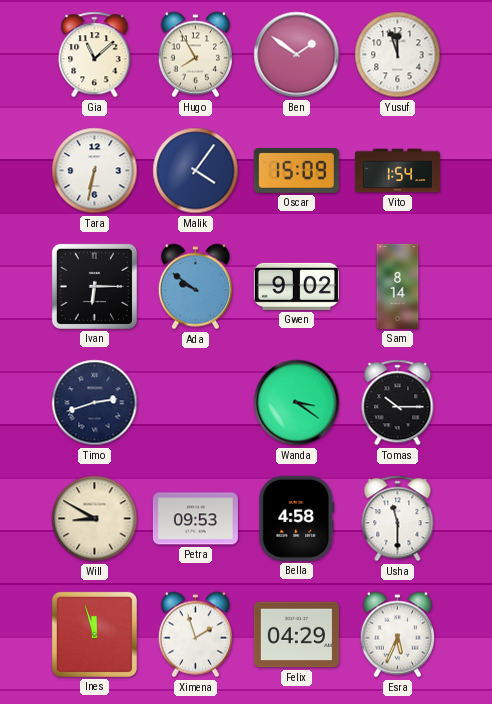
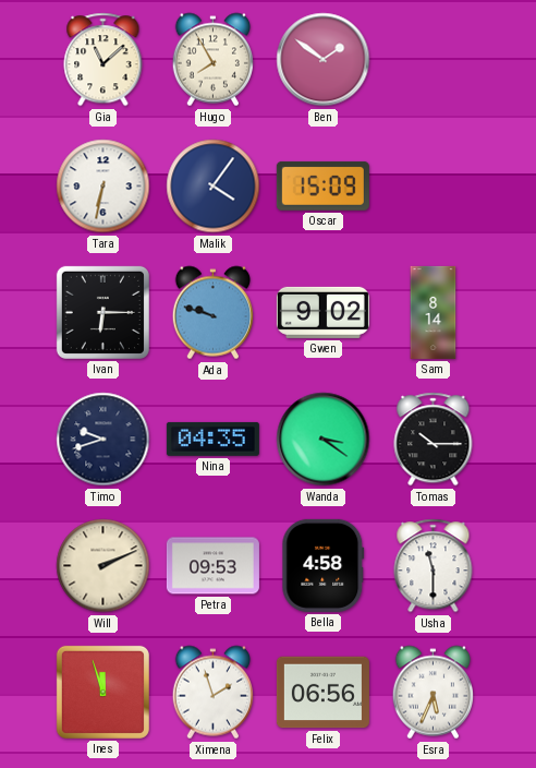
Yusuf: 11:57 -> none (398, 55)
Vito: 1:54 -> none (397, 171)
Ada: 9:51 -> 9:48 (212, 313)
Timo: 2:42 -> 9:42 (103, 440)
Nina: none -> 04:35 (212, 439)
Will: 8:50 -> 2:11 (103, 566)
Felix: 04:29 -> 06:56 (322, 693)
